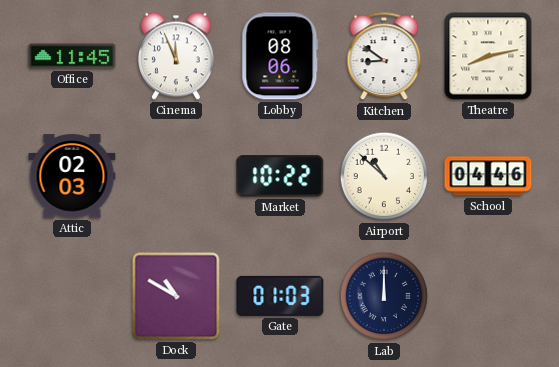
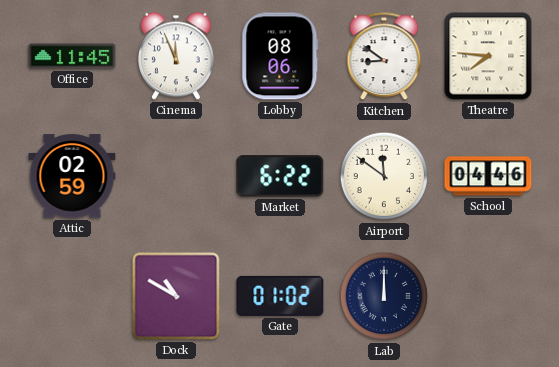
Theatre: 8:13 -> 7:46 (488, 56)
Attic: 02:03 -> 02:59 (72, 176)
Market: 10:22 -> 6:22 (280, 176)
Airport: 10:52 -> 11:51 (384, 176)
Gate: 01:03 -> 01:02 (280, 296)
